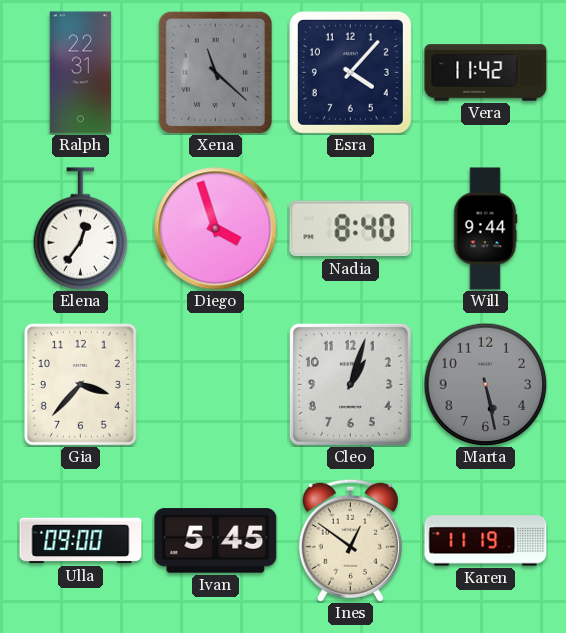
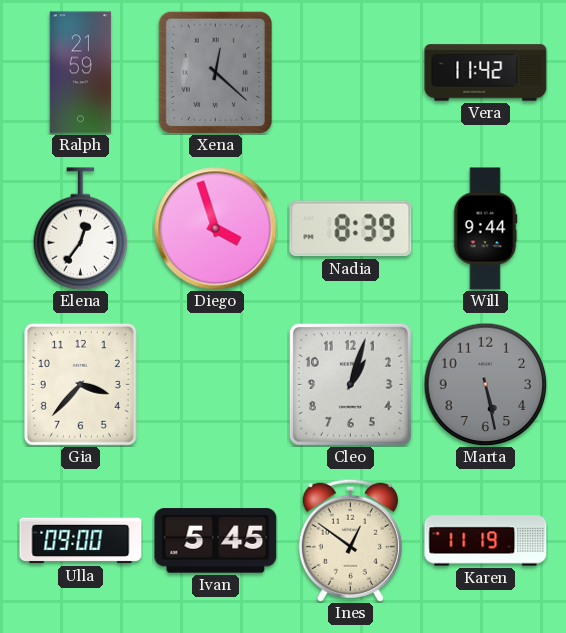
Ralph: 22:31 -> 21:59 (81, 73)
Xena: 11:22 -> 12:22 (215, 72)
Esra: 4:07 -> none (350, 72)
Nadia: 8:40 -> 8:39 (351, 229)
